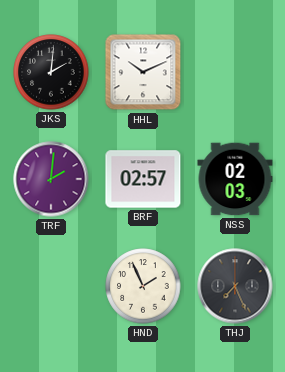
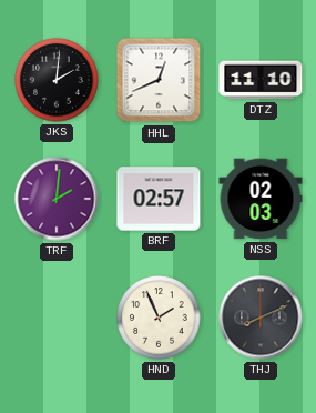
HHL: 10:11 -> 12:41 (159, 80)
DTZ: none -> 11:10 (261, 80)
THJ: 7:26 -> 8:11 (261, 318)
